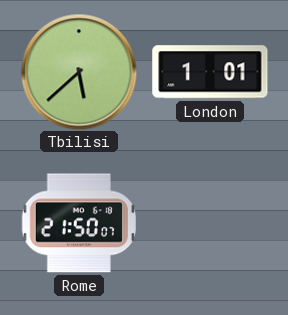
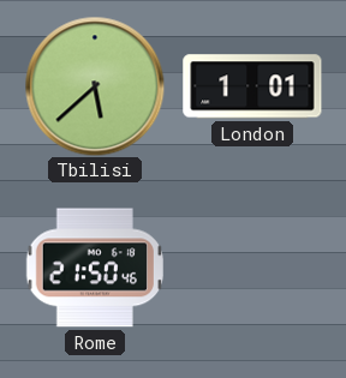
Rome: 21:50:07 -> 21:50:46 (95, 268)
